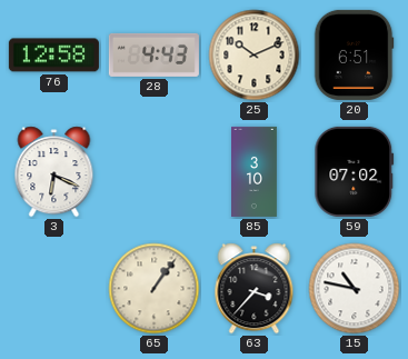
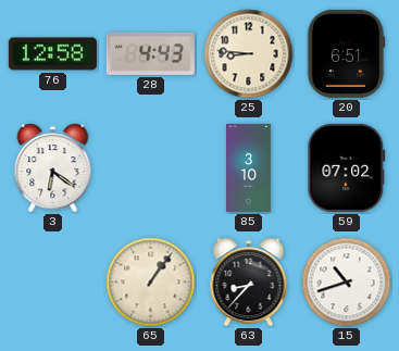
25: 10:11 -> 8:46 (249, 54)
3: 6:19 -> 6:21 (53, 168)
63: 3:37 -> 8:37 (249, 283)
15: 10:47 -> 10:42 (347, 283)
